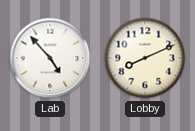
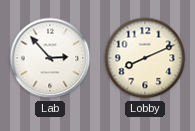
Lab: 4:53 -> 2:53 (50, 58)
